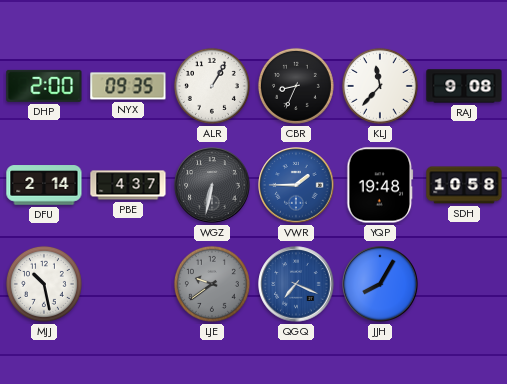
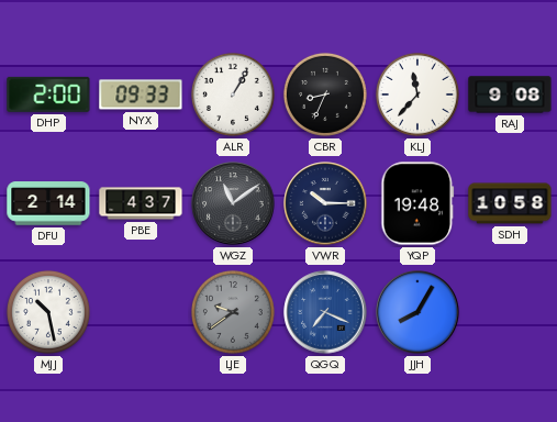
NYX: 09:35 -> 09:33 (141, 95)
WGZ: 6:32 -> 11:09 (233, 203)
VWR: 1:45 -> 10:15 (325, 203)
VWR dial: blue -> navy (325, 203)
